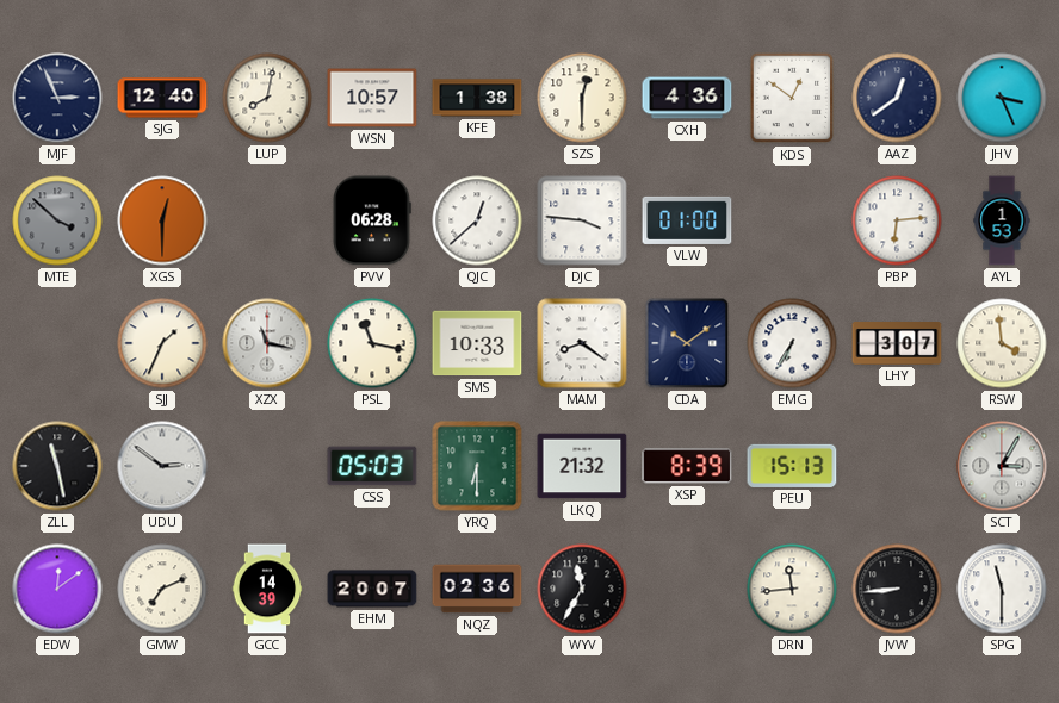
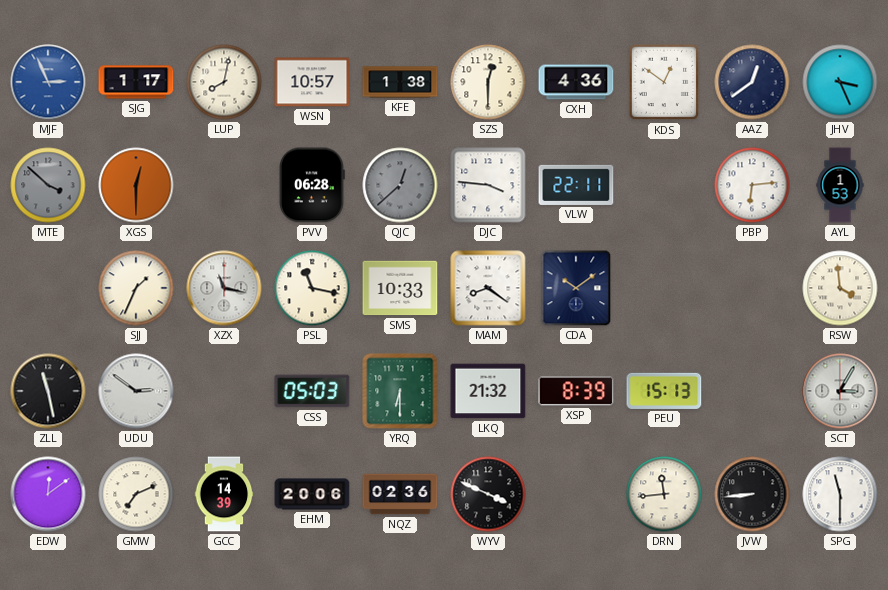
MJF dial: navy -> blue (48, 82)
SJG: 12:40 -> 1:17 (136, 82)
QJC dial: white -> grey (400, 185)
VLW: 01:00 -> 22:11 (576, 185)
EMG: 6:35 -> none (792, 343)
LHY: 3:07 -> none (897, 344)
EHM: 20:07 -> 20:06 (312, 494)
WYV: 11:35 -> 3:49 (488, 494)
